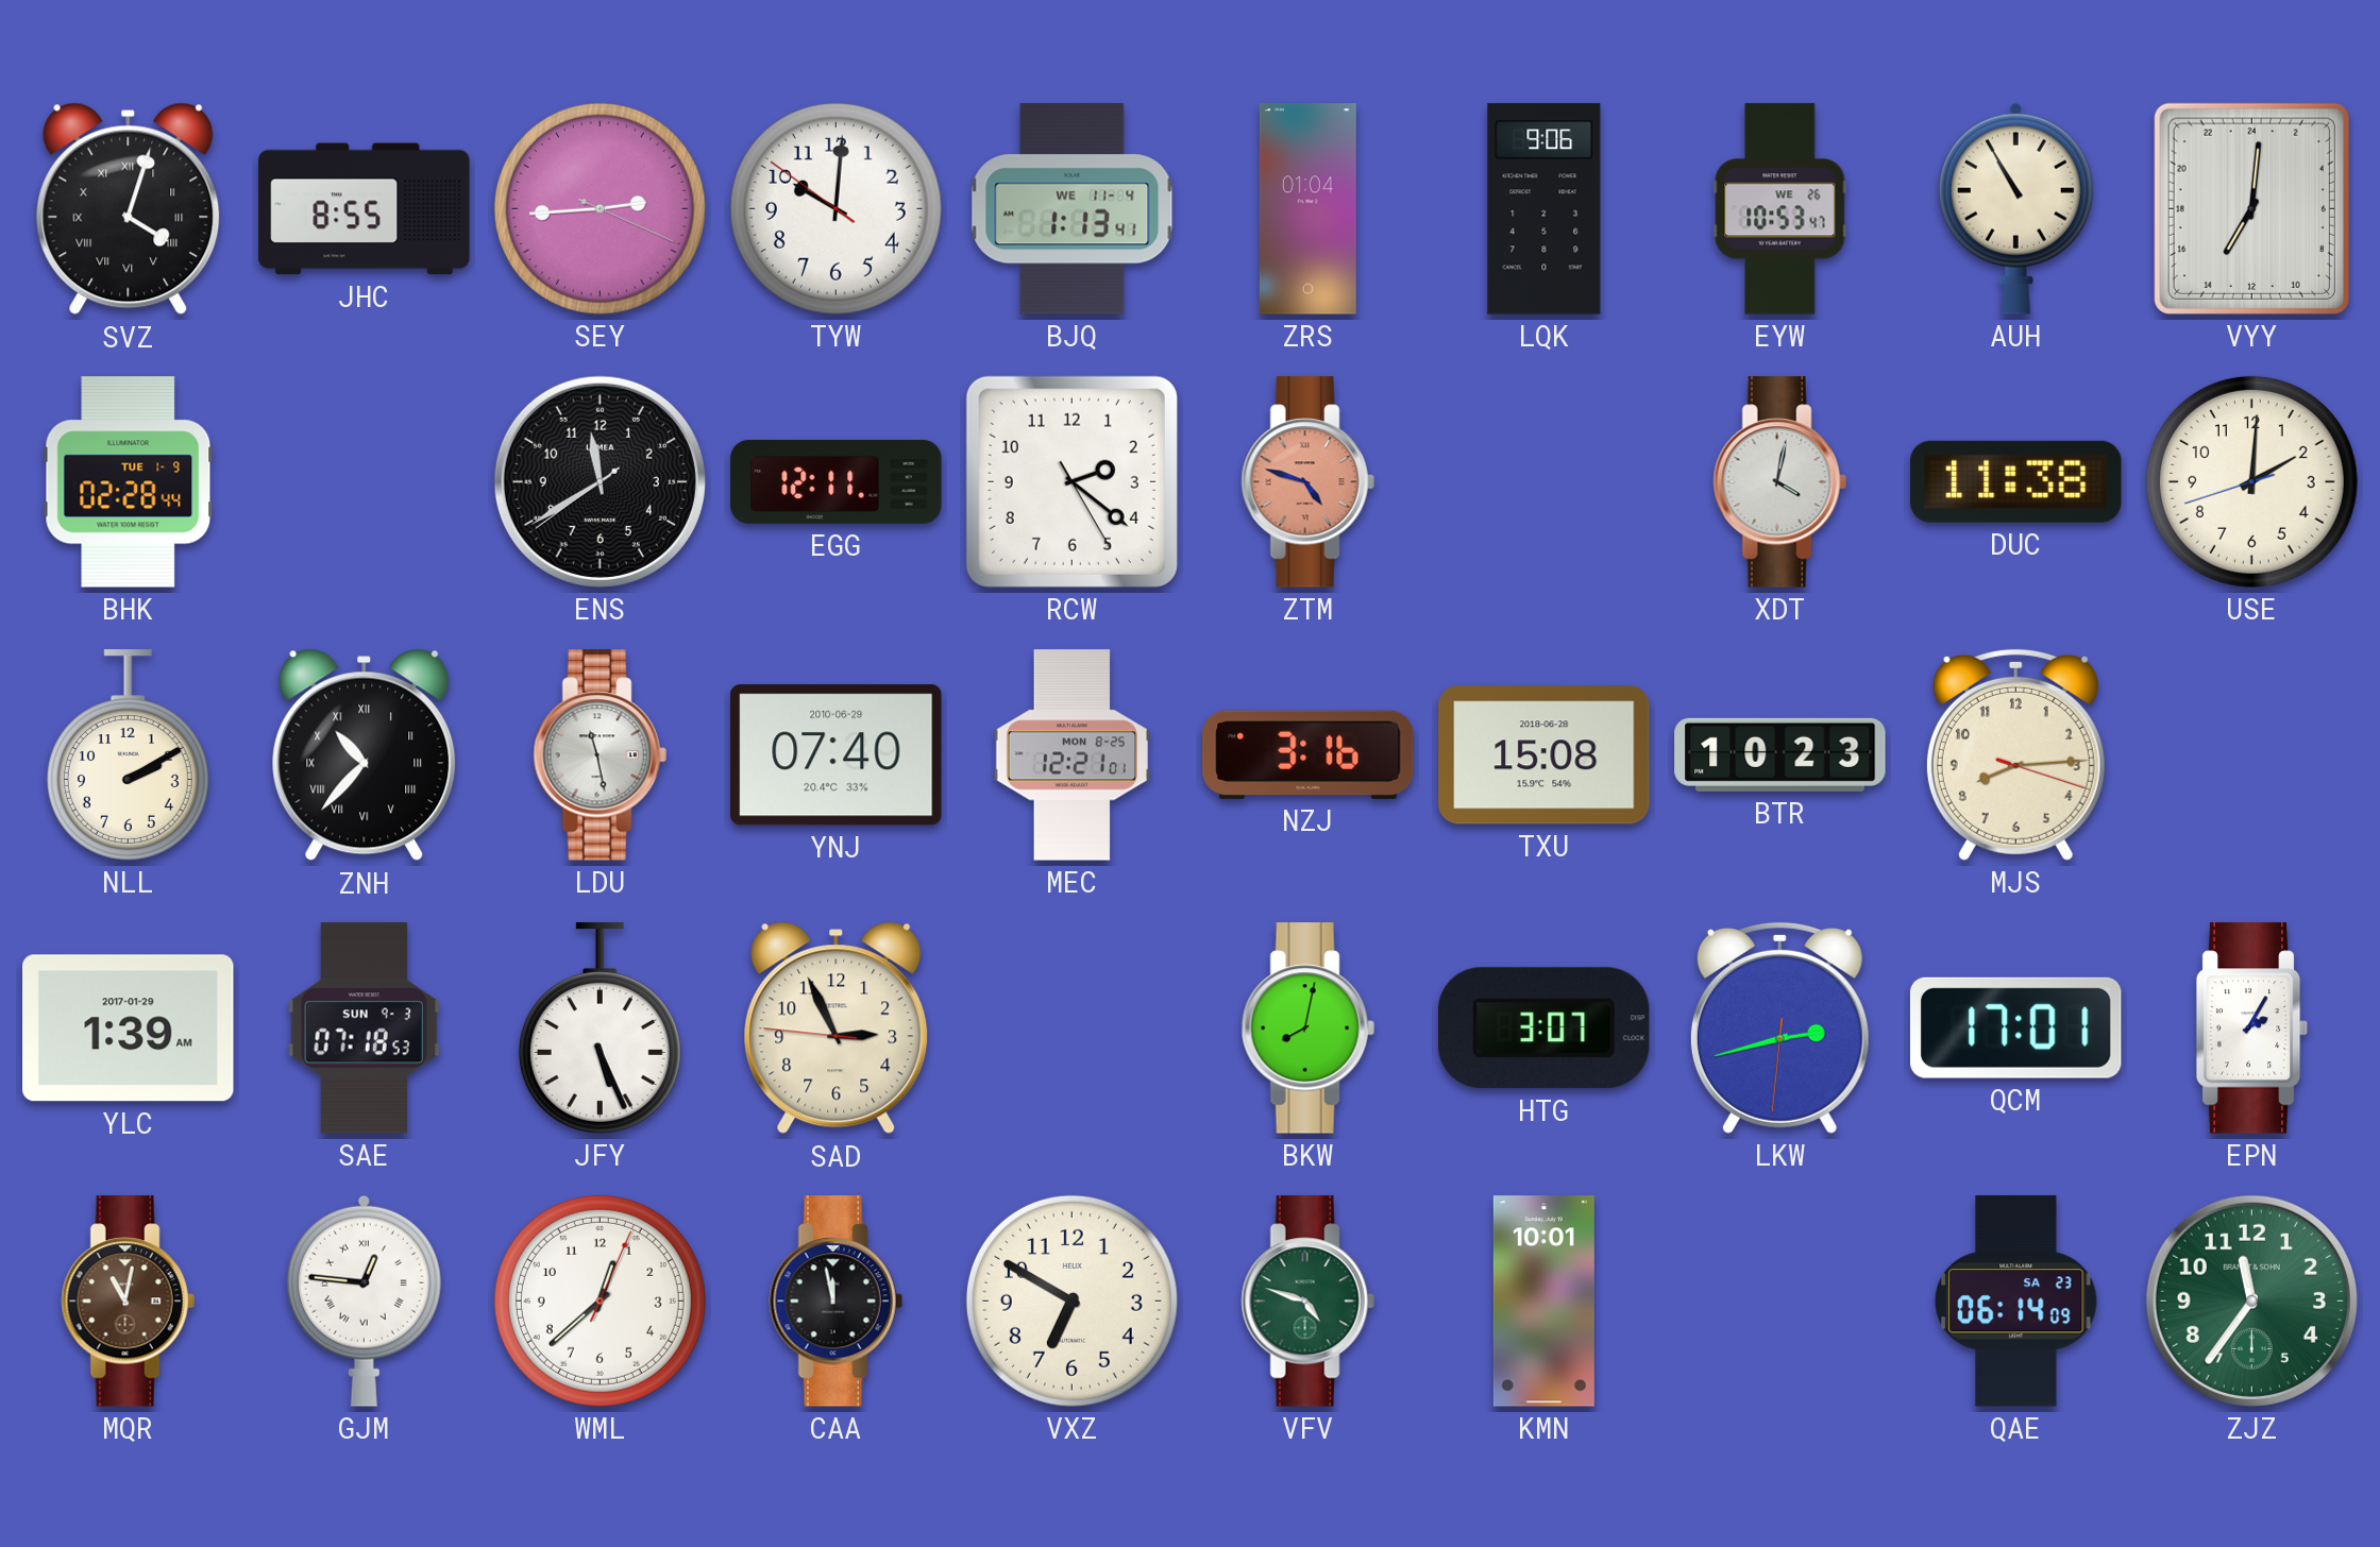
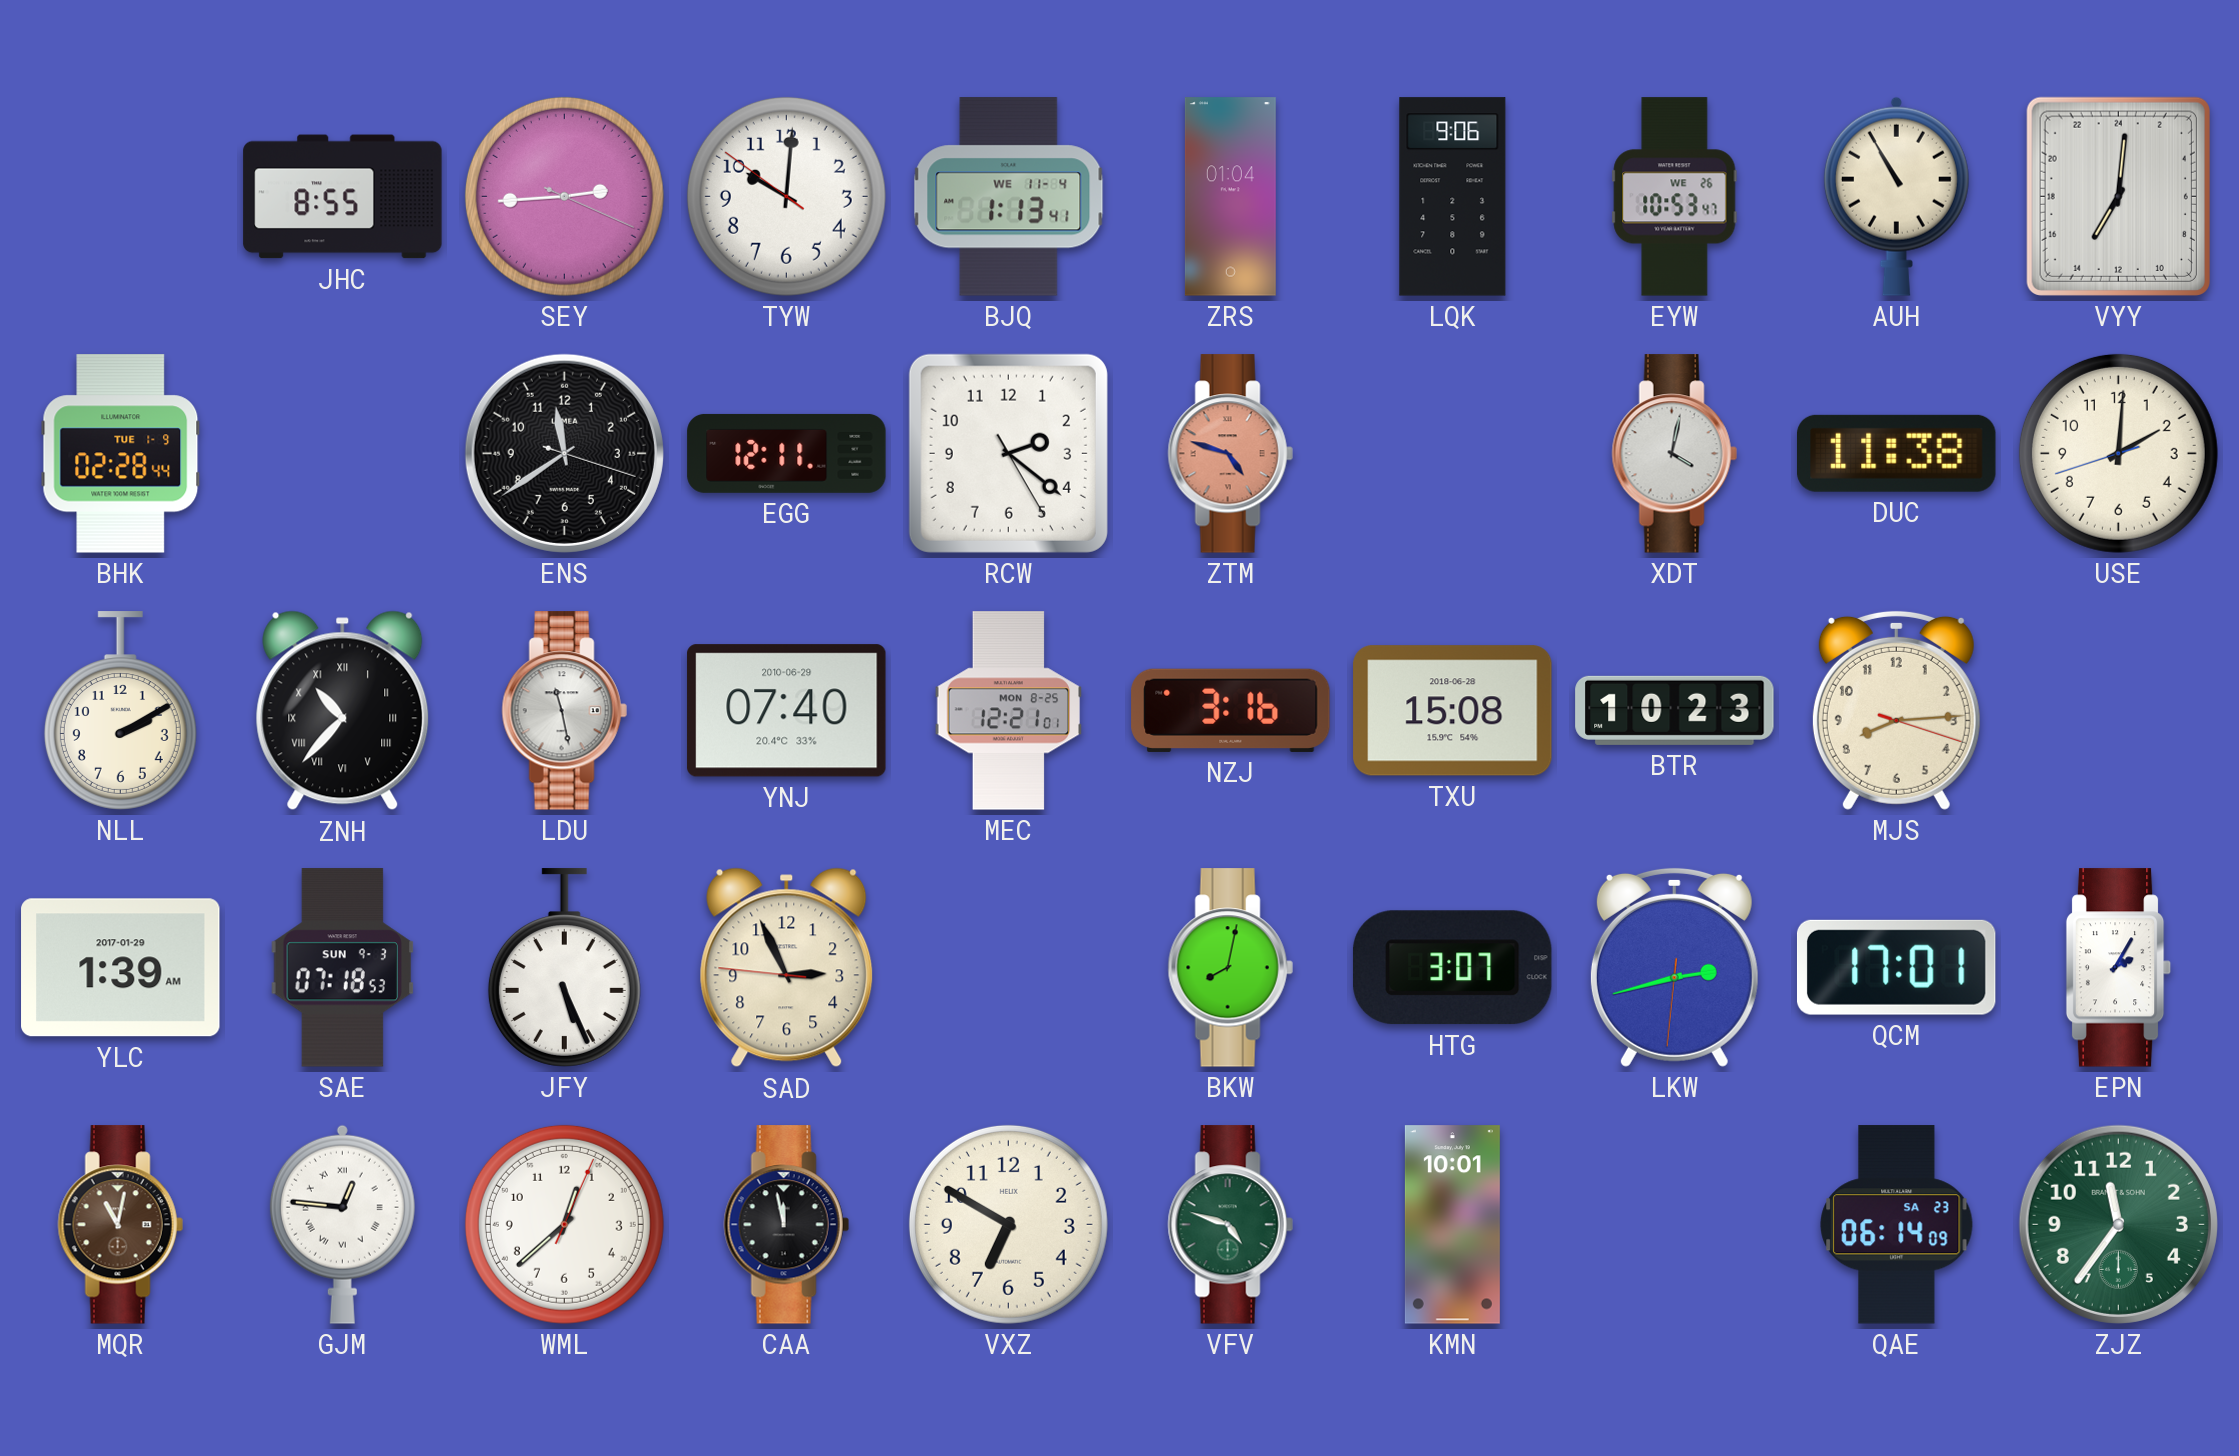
SVZ: 4:03 -> none (129, 209)
ENS: 11:39:39 -> 11:39:18 (564, 453)
